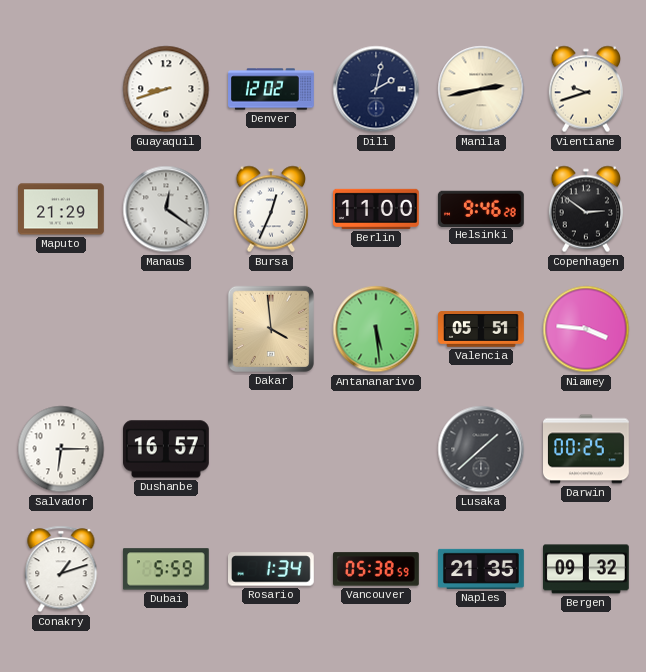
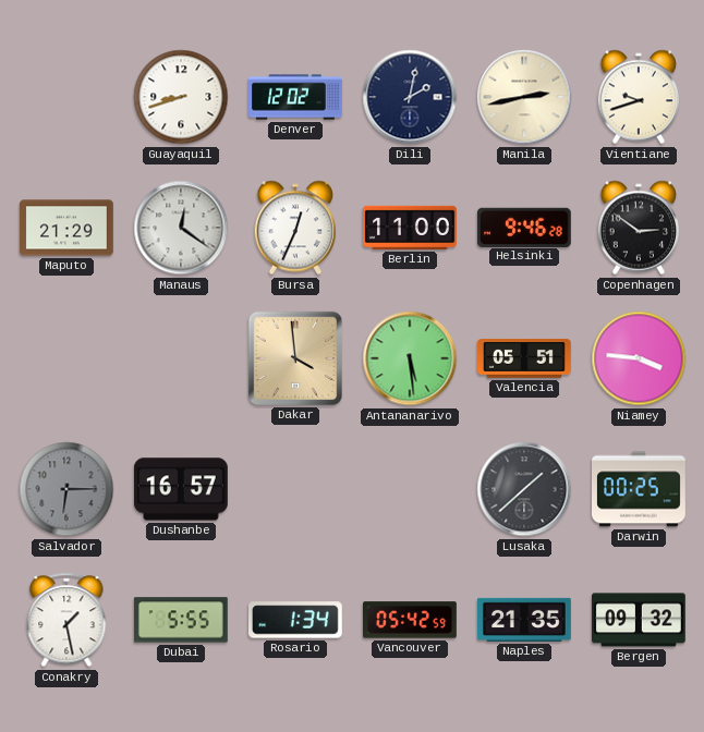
Salvador dial: white -> grey (66, 489)
Conakry: 1:12 -> 1:28 (66, 620)
Dubai: 5:59 -> 5:55 (181, 620)
Vancouver: 05:38 -> 05:42 (411, 620)
